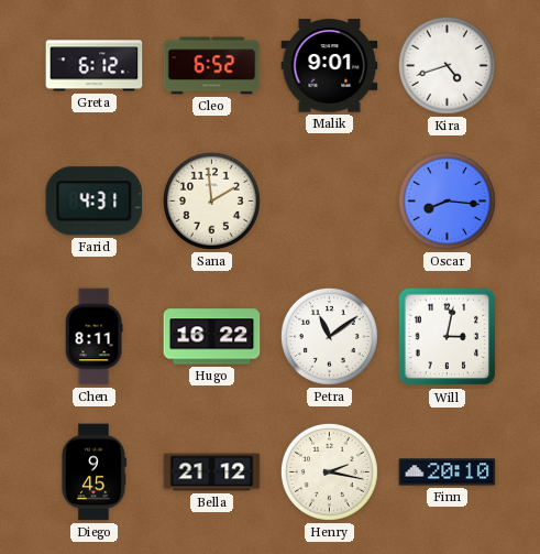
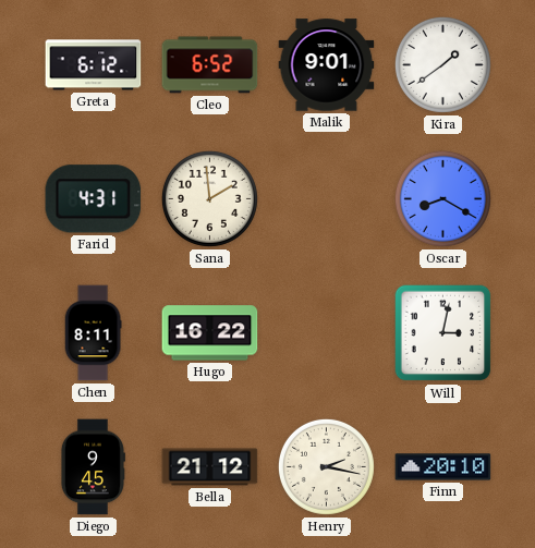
Kira: 4:42 -> 1:39 (442, 64)
Oscar: 8:16 -> 8:20 (442, 198)
Petra: 11:09 -> none (329, 336)
